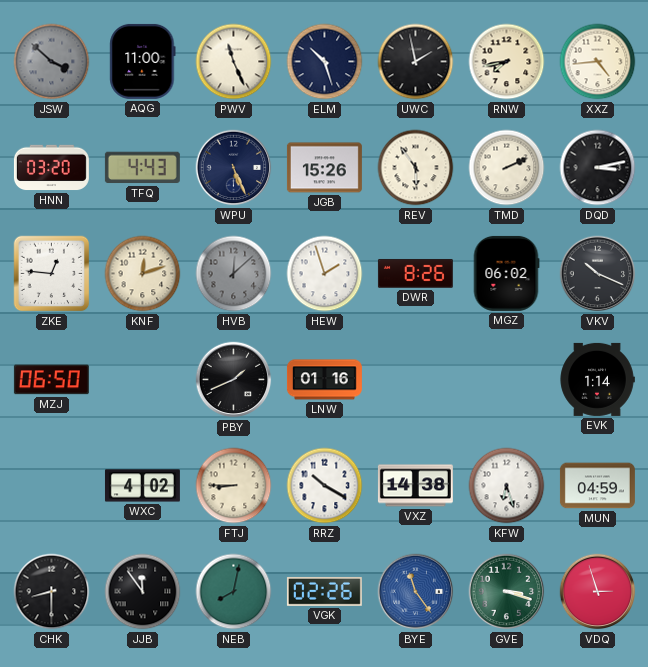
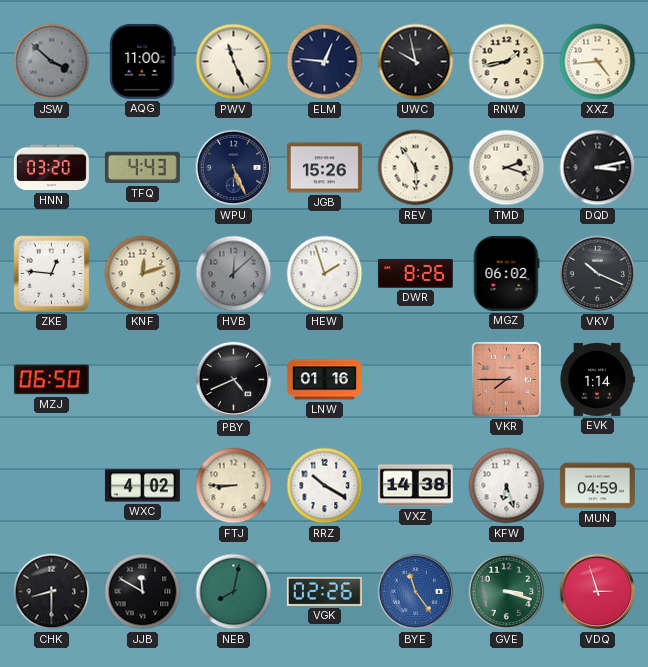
ELM: 10:27 -> 12:46 (325, 62)
UWC: 1:58 -> 9:58 (416, 62)
RNW: 7:43 -> 1:43 (507, 62)
TMD: 2:11 -> 2:18 (507, 168)
PBY: 1:41 -> 4:41 (234, 380)
VKR: none -> 7:45 (506, 379)
JJB: 11:54 -> 11:50 (143, 592)
